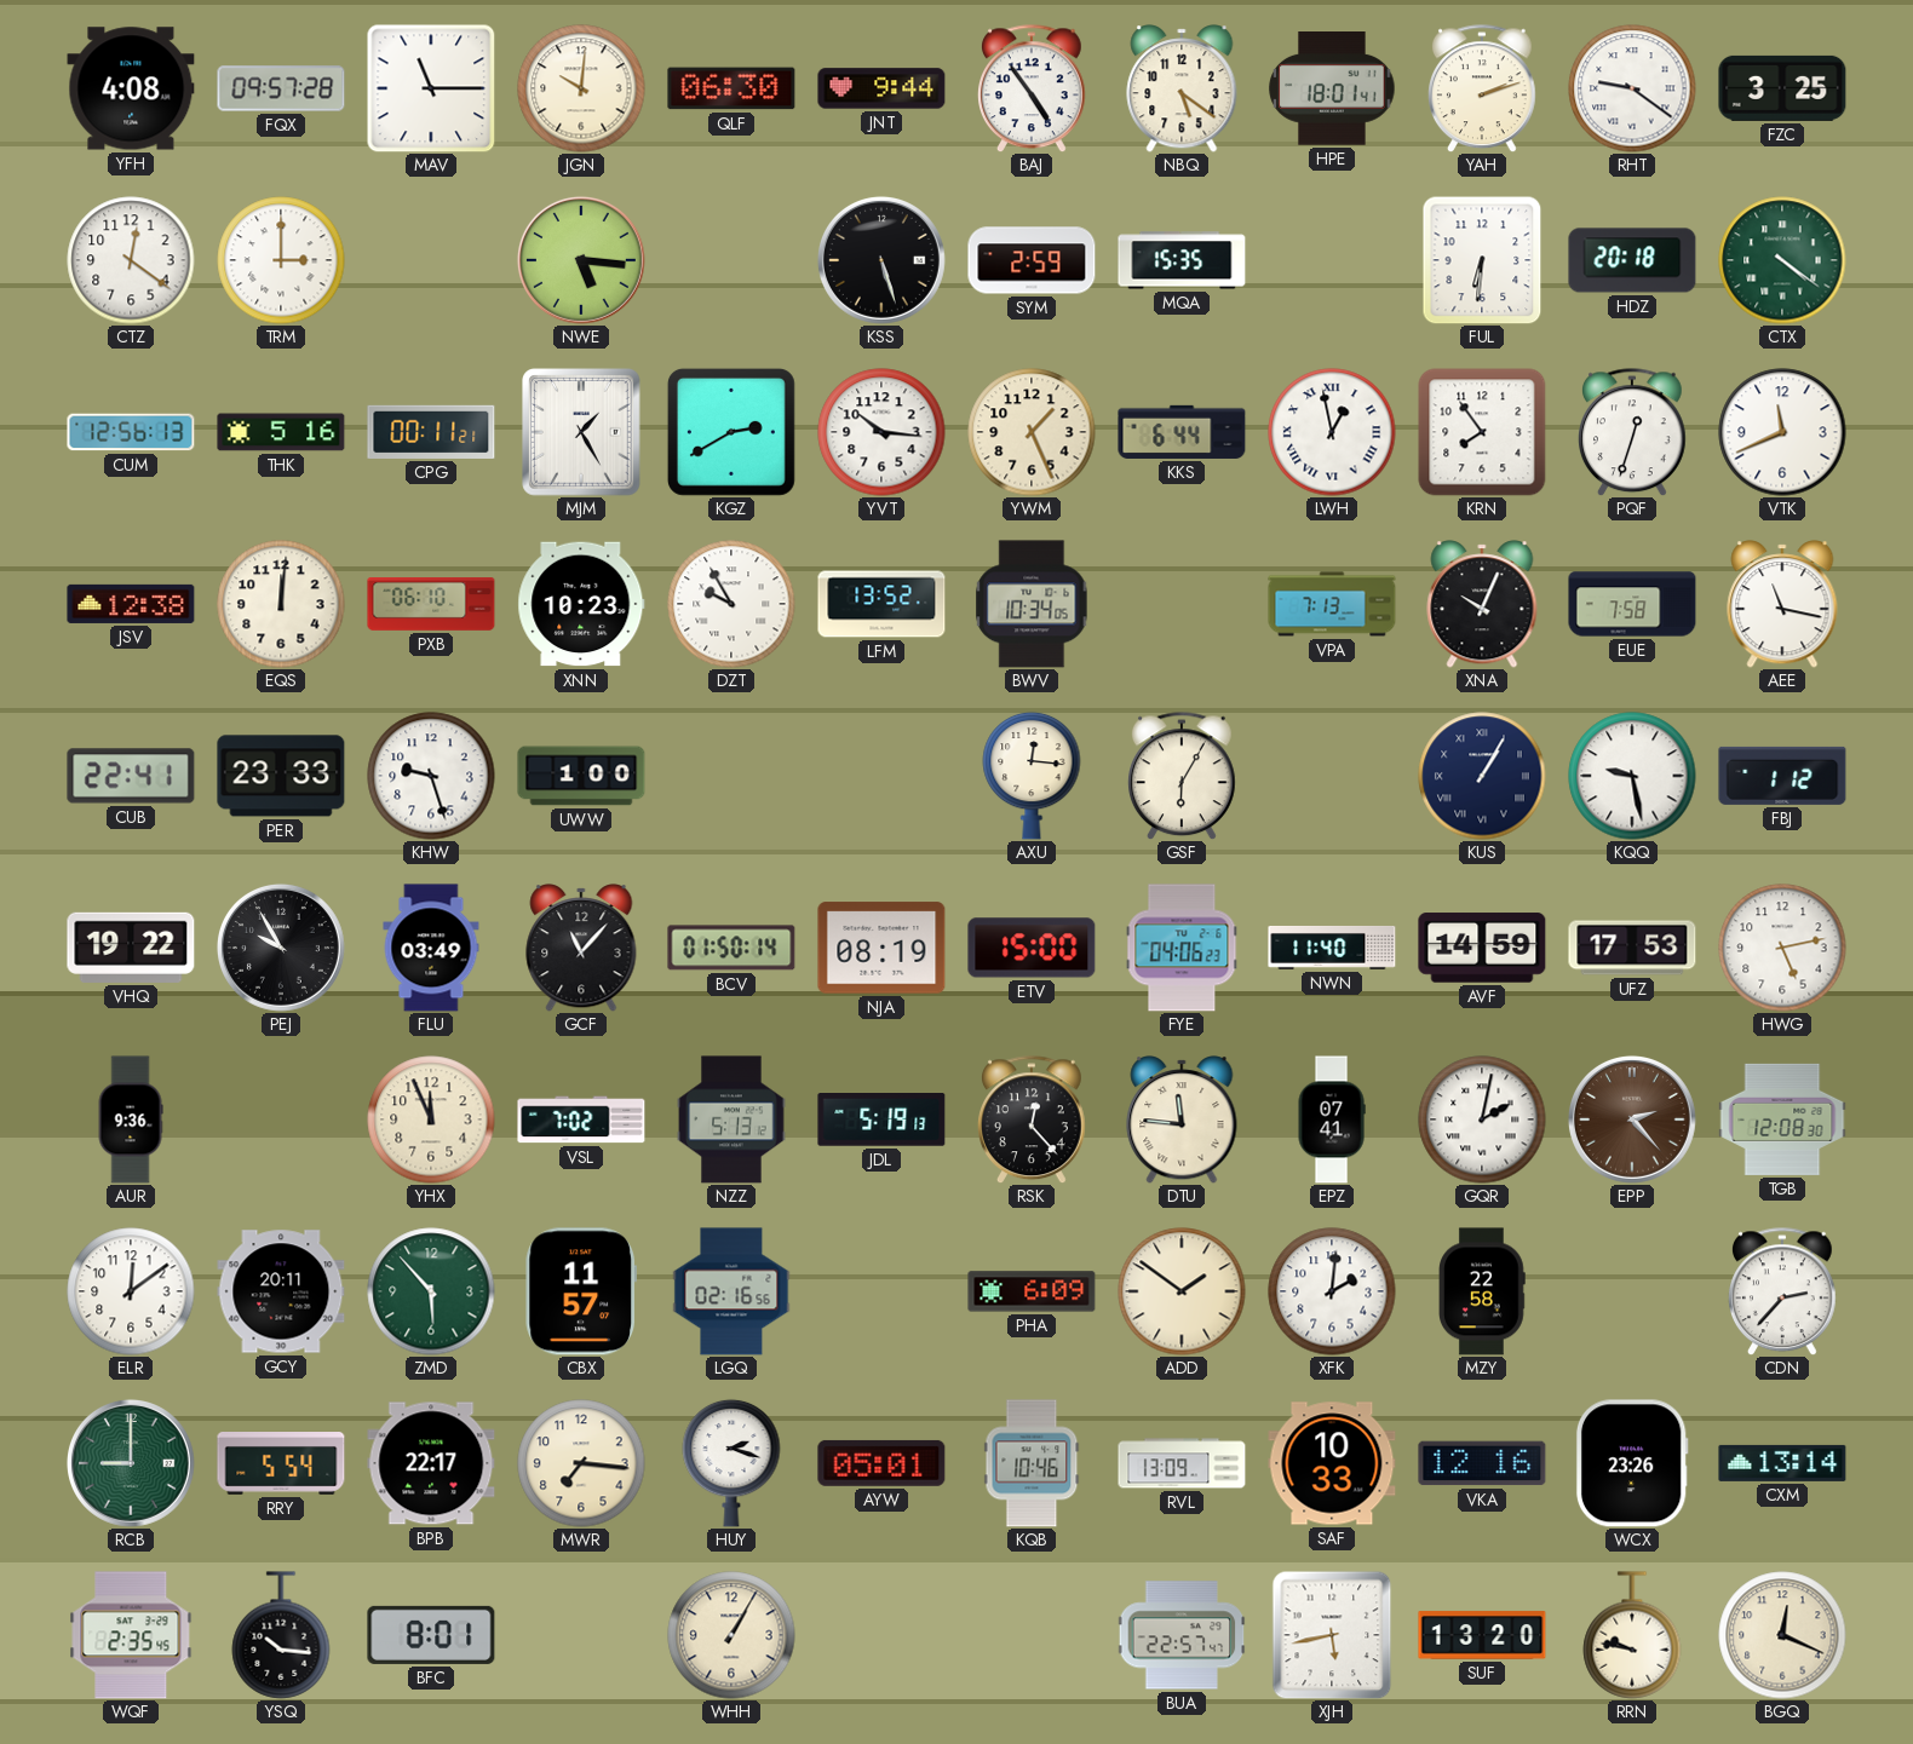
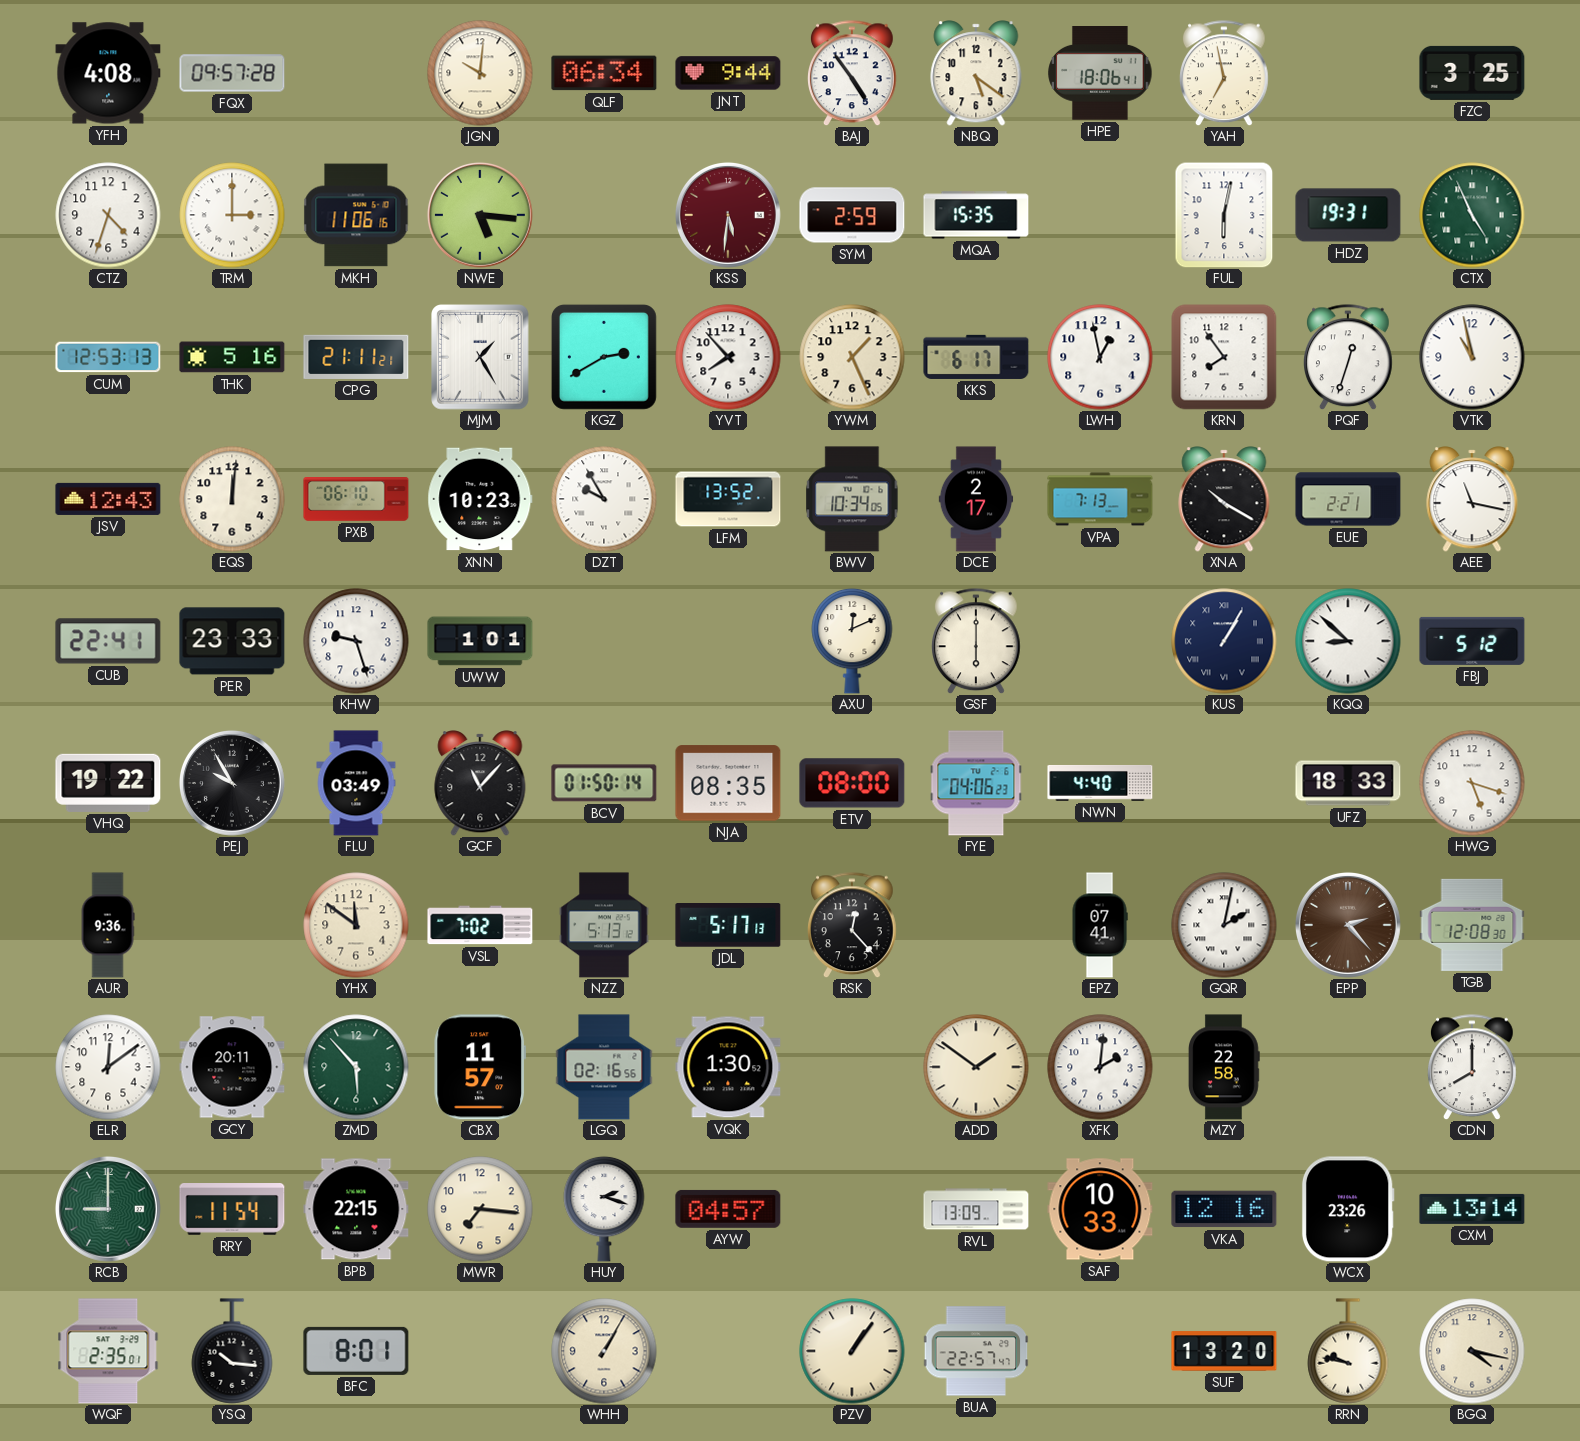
MAV: 11:15 -> none (431, 88)
QLF: 06:30 -> 06:34 (604, 73)
HPE: 18:01 -> 18:06 (1100, 74)
YAH: 2:12 -> 6:58 (1225, 73)
RHT: 9:21 -> none (1632, 88)
CTZ: 12:21 -> 4:33 (108, 215)
MKH: none -> 11:06 (356, 215)
KSS: 5:27 -> 5:31 (728, 215)
KSS dial: black -> burgundy (728, 215)
FUL: 6:31 -> 6:02 (1224, 215)
HDZ: 20:18 -> 19:31 (1348, 215)
CTX: 4:21 -> 4:56 (1472, 215)
CUM: 12:56 -> 12:53 (108, 357)
CPG: 00:11 -> 21:11 (356, 357)
YVT: 10:16 -> 7:53 (728, 357)
KKS: 6:44 -> 6:17 (976, 357)
LWH numerals: Roman -> Arabic (1100, 357)
VTK: 11:41 -> 10:58 (1472, 357)
JSV: 12:38 -> 12:43 (108, 499)
DCE: none -> 2:17 (976, 499)
XNA: 10:04 -> 10:20 (1224, 499)
EUE: 7:58 -> 2:21 (1348, 499)
UWW: 1:00 -> 1:01 (480, 641)
AXU: 12:16 -> 12:11 (852, 641)
GSF: 6:05 -> 6:00 (977, 641)
KQQ: 9:28 -> 8:52 (1348, 641)
FBJ: 1:12 -> 5:12 (1472, 641)
NJA: 08:19 -> 08:35 (728, 783)
ETV: 15:00 -> 08:00 (852, 783)
NWN: 11:40 -> 4:40 (1100, 783)
AVF: 14:59 -> none (1482, 948)
UFZ: 17:53 -> 18:33 (1348, 783)
HWG: 5:13 -> 5:18 (1472, 783)
YHX: 11:56 -> 11:51 (356, 925)
JDL: 5:19 -> 5:17 (728, 925)
DTU: 11:46 -> none (1182, 1120)
VQK: none -> 1:30 (728, 1067)
PHA: 6:09 -> none (1032, 1291)
CDN: 2:37 -> 8:00 (1473, 1067)
RRY: 5:54 -> 11:54 (232, 1209)
BPB: 22:17 -> 22:15 (356, 1209)
AYW: 05:01 -> 04:57 (728, 1209)
KQB: 10:46 -> none (1032, 1463)
WQF: 2:35:45 -> 2:35:01 (108, 1351)
PZV: none -> 1:06 (852, 1351)
XJH: 5:43 -> none (1332, 1635)
BGQ: 12:19 -> 4:17 (1472, 1351)
